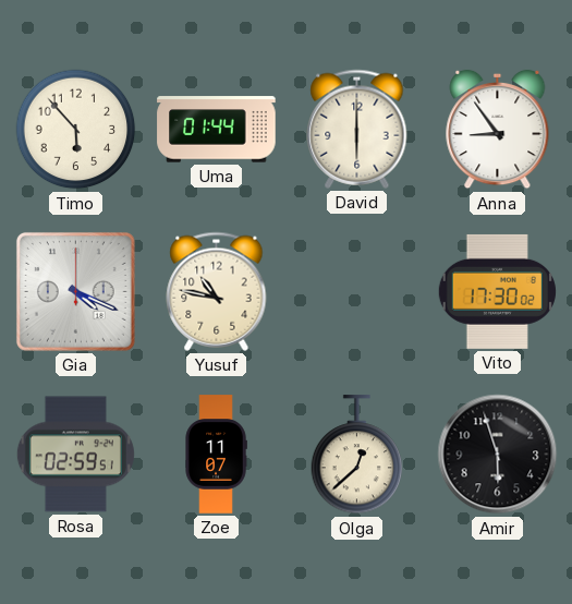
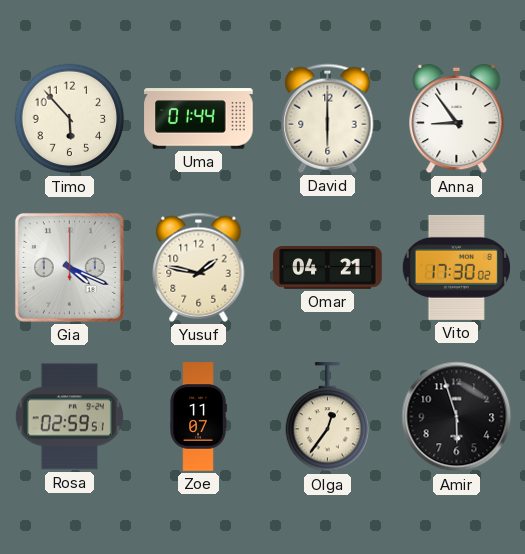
Yusuf: 10:47 -> 1:47 (199, 267)
Omar: none -> 04:21 (328, 268)
Olga: 12:38 -> 12:36 (328, 417)
